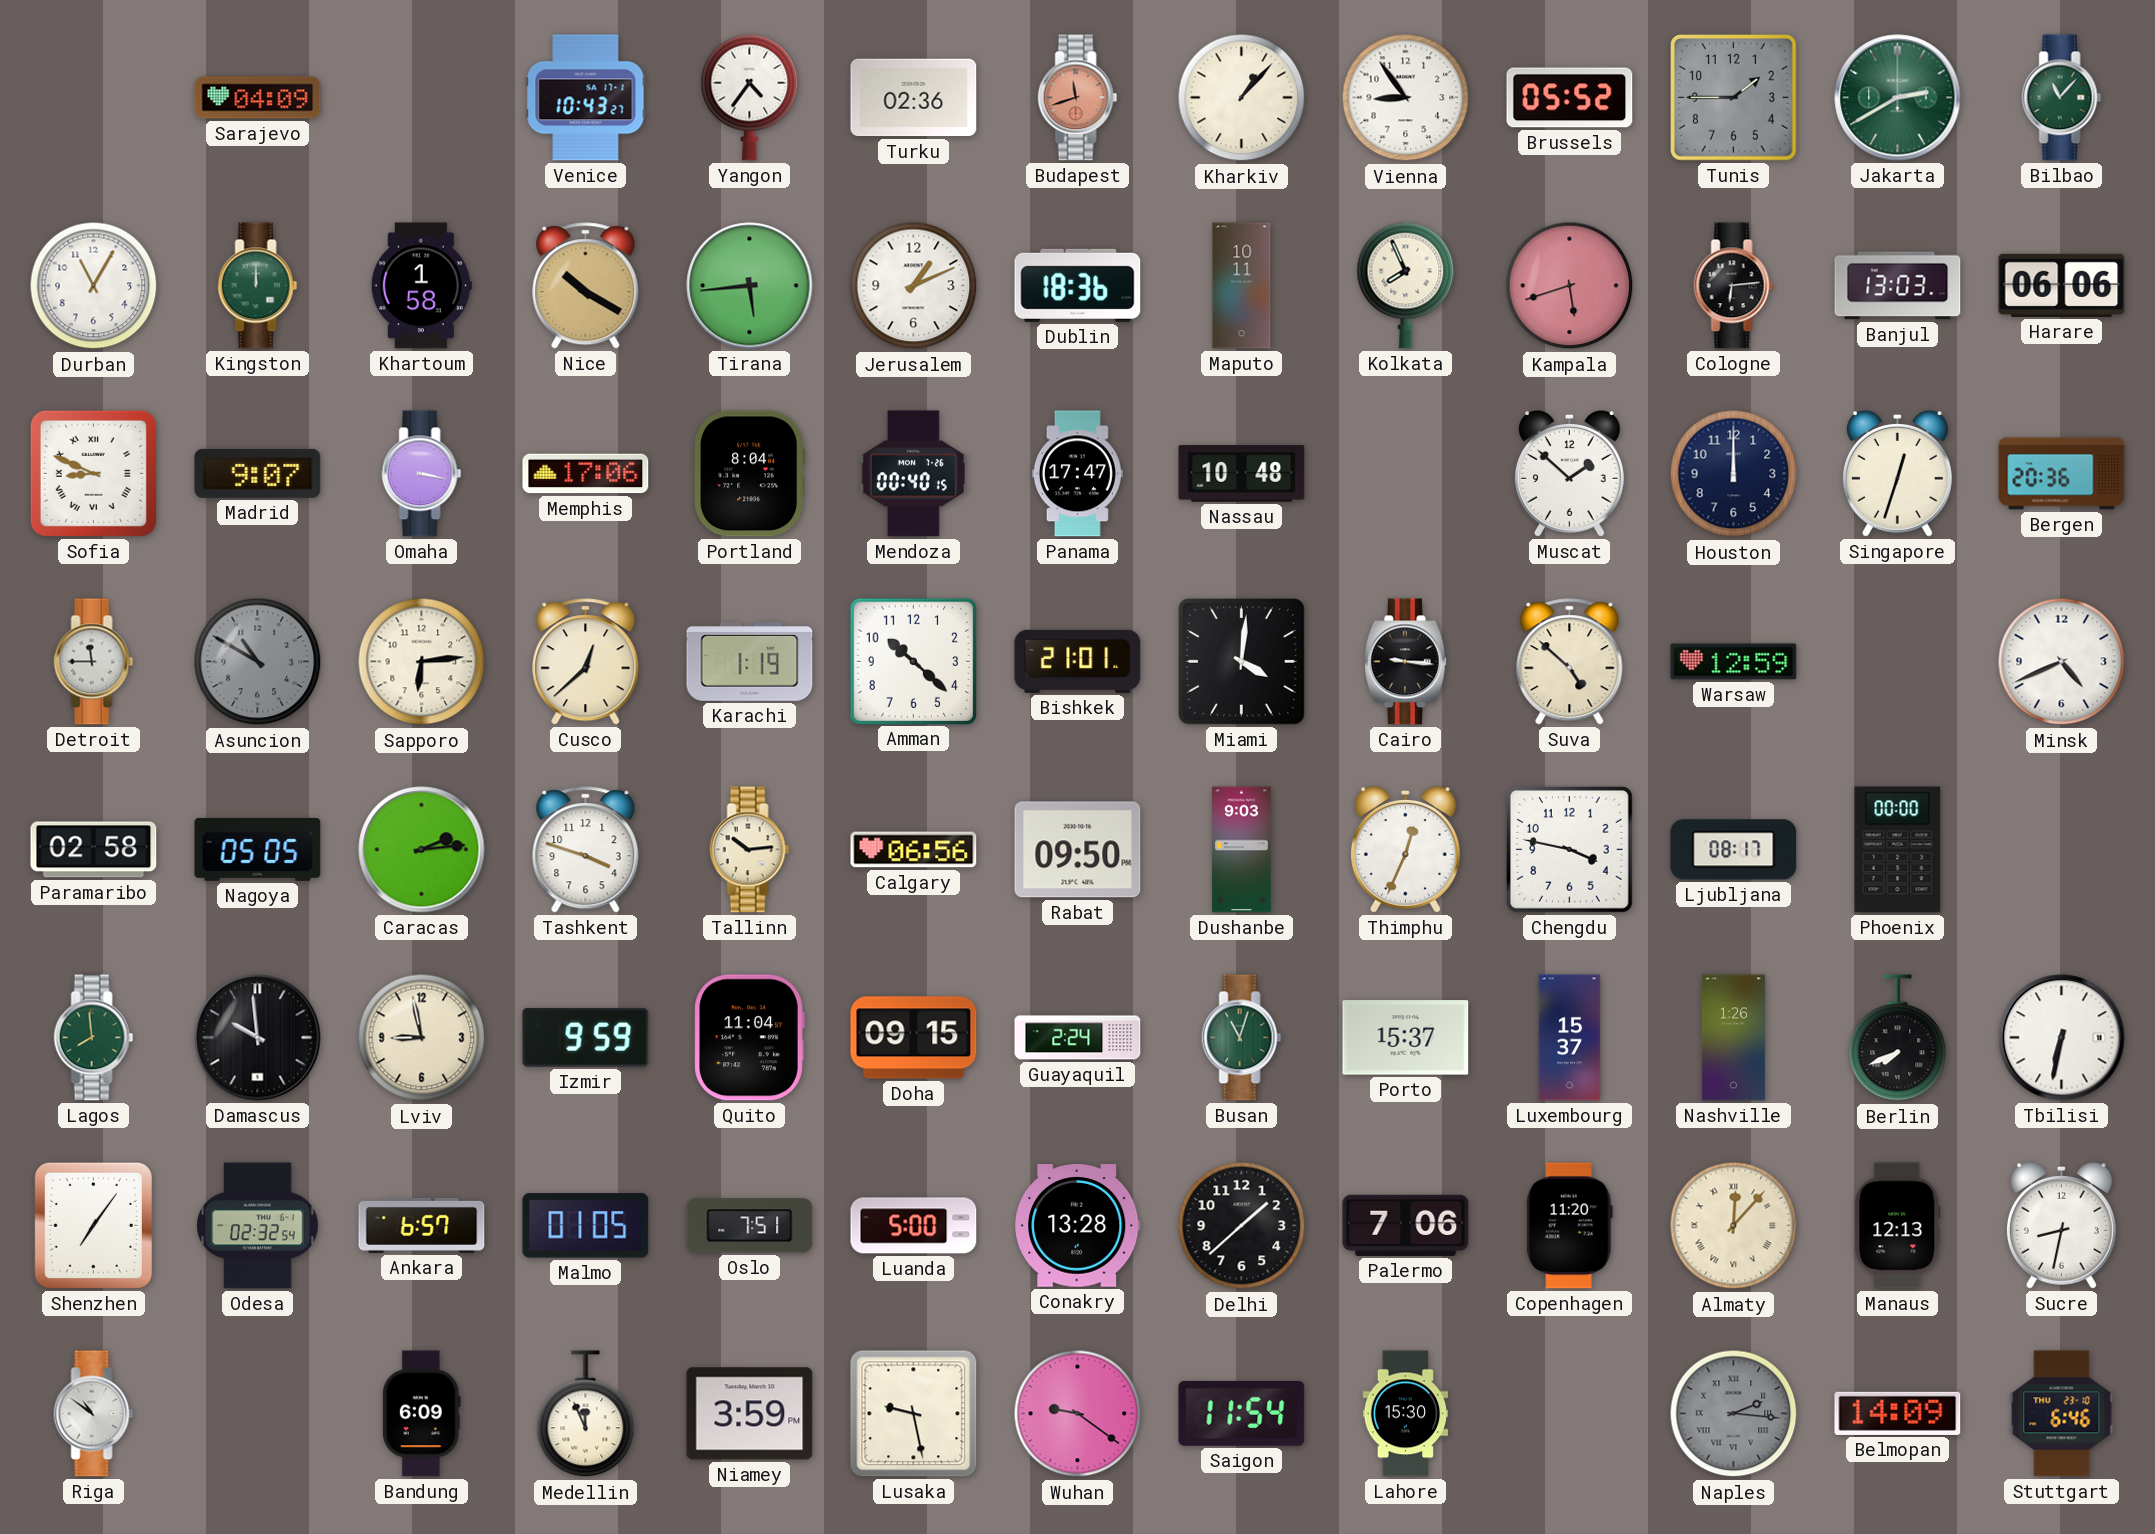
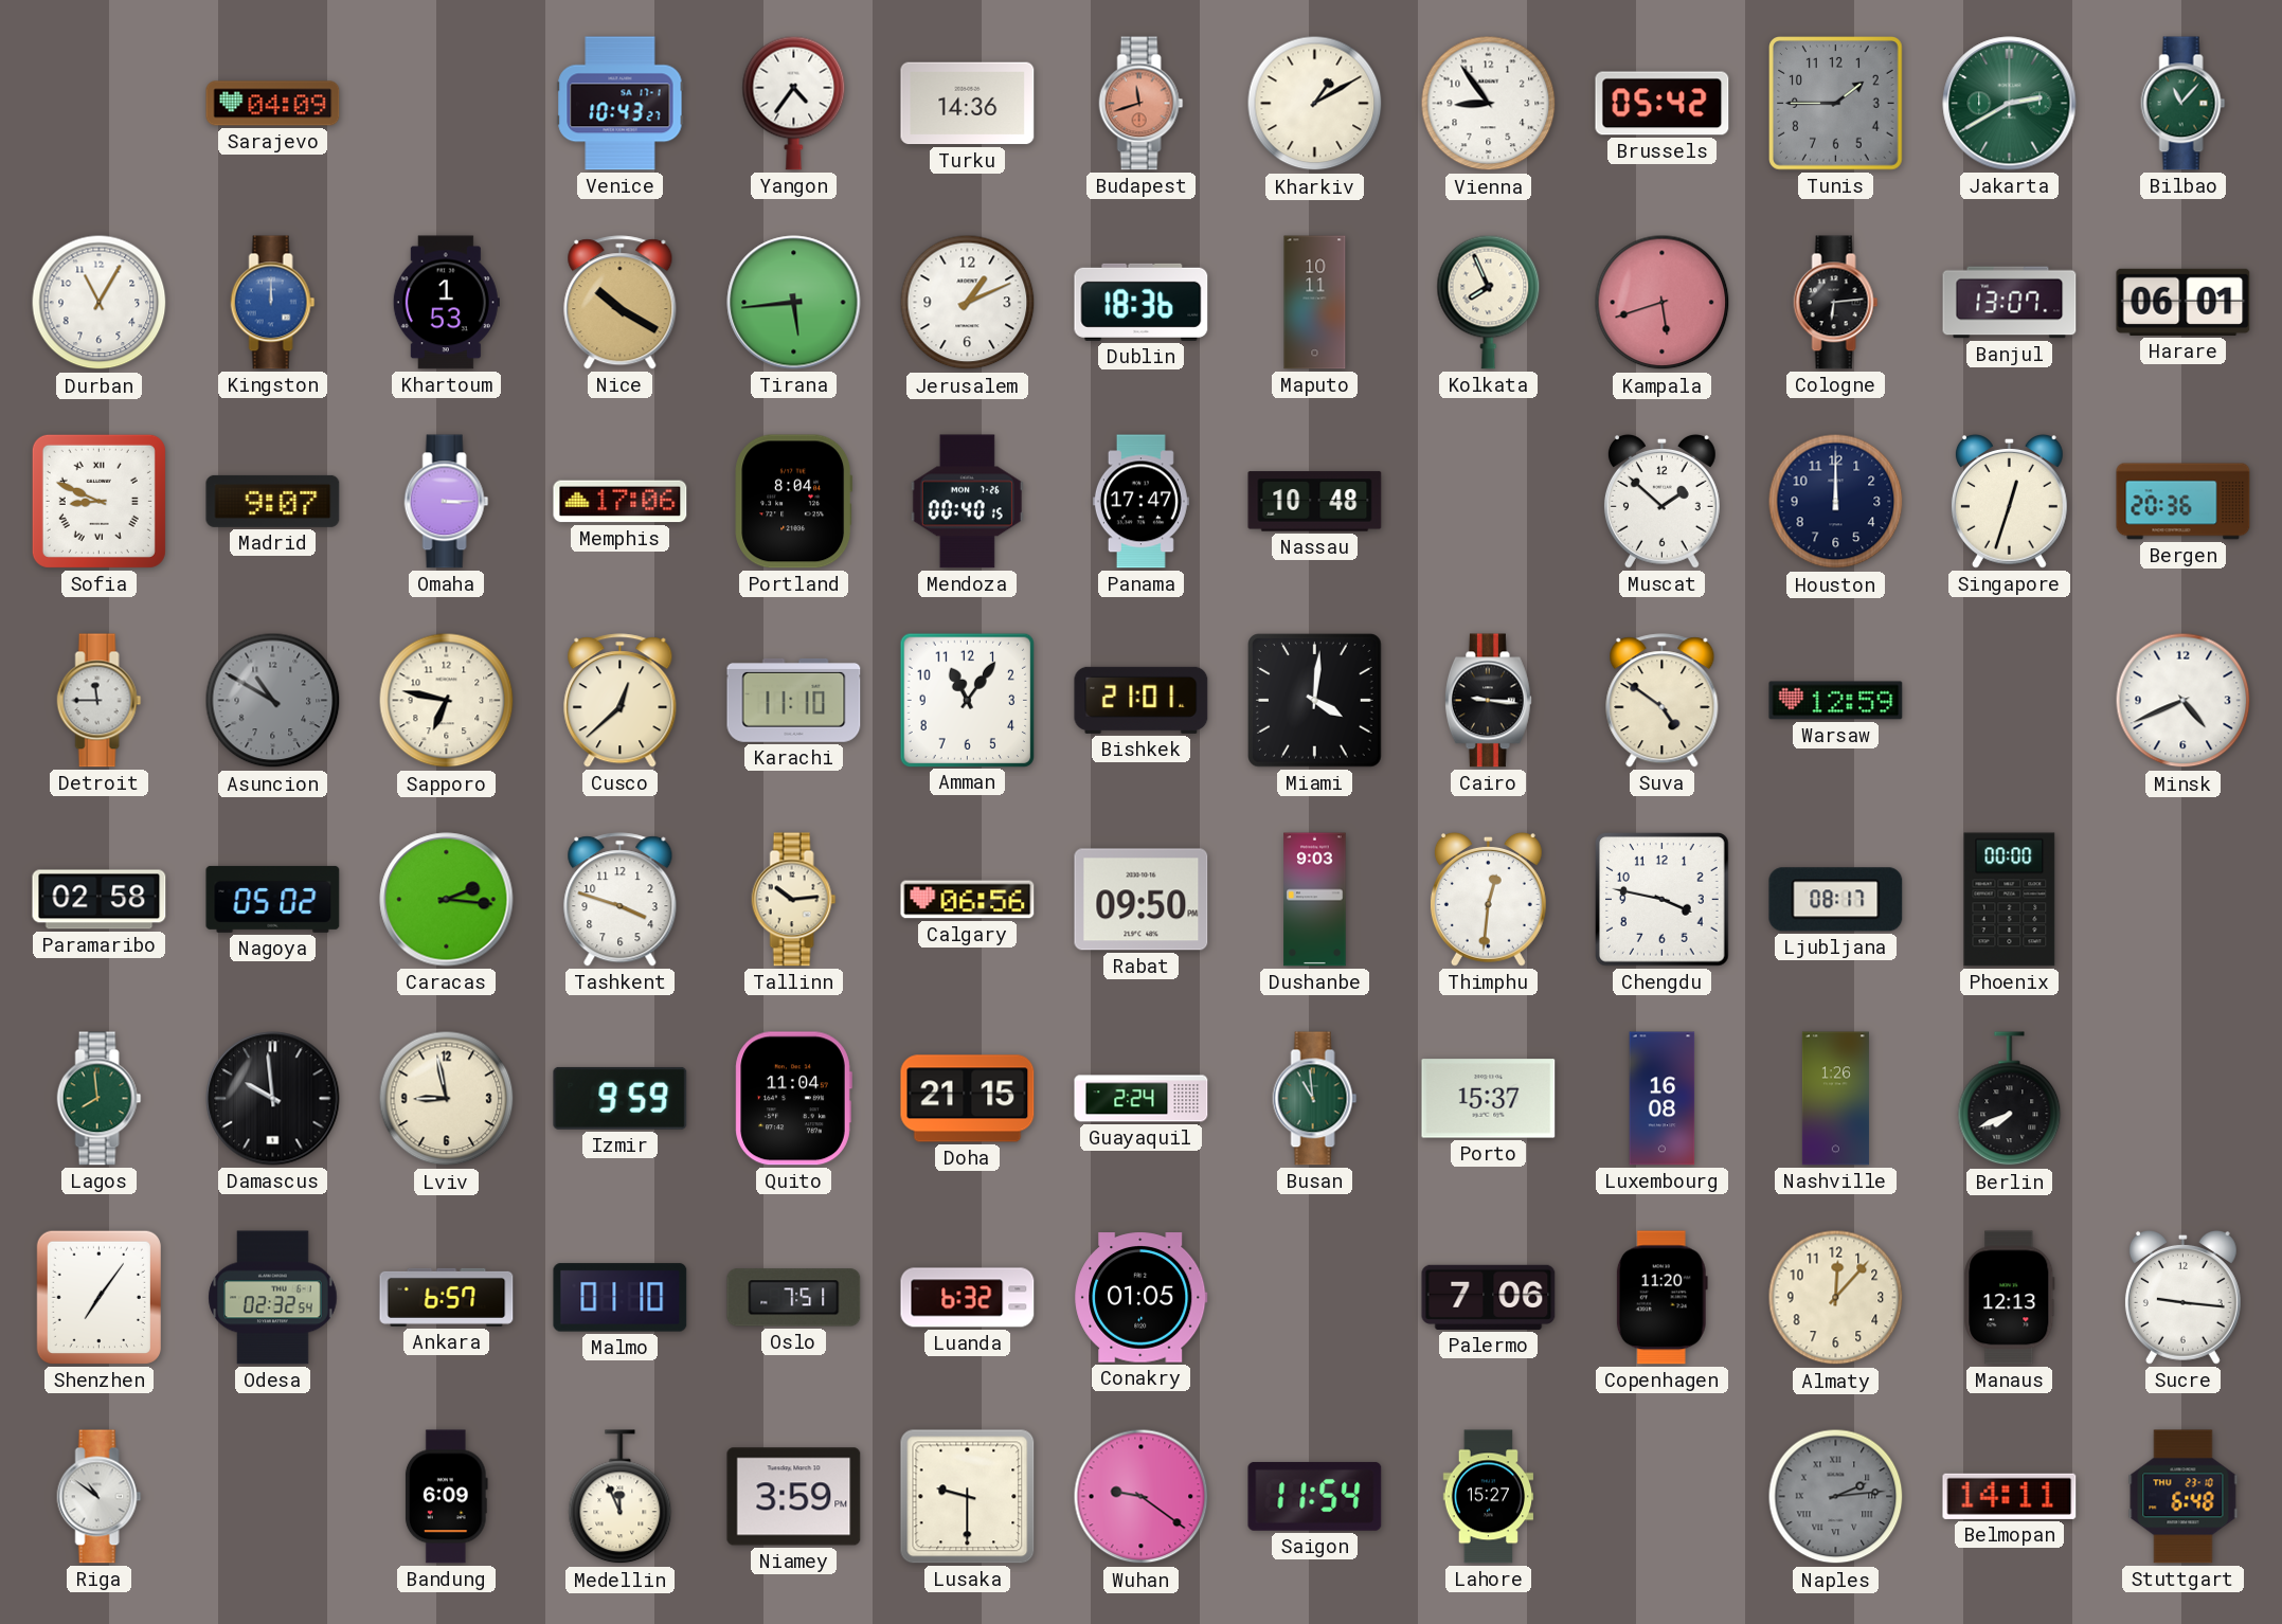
Turku: 02:36 -> 14:36 (968, 104)
Kharkiv: 1:07 -> 1:10 (1315, 104)
Brussels: 05:52 -> 05:42 (1663, 104)
Kingston dial: green -> blue (273, 303)
Khartoum: 1:58 -> 1:53 (446, 303)
Banjul: 13:03 -> 13:07 (2010, 303)
Harare: 06:06 -> 06:01 (2184, 302)
Omaha: 3:17 -> 3:15 (447, 502)
Sapporo: 6:14 -> 6:47 (447, 701)
Karachi: 1:19 -> 11:10 (794, 700)
Amman: 10:22 -> 11:06 (967, 700)
Suva: 4:52 -> 4:51 (1663, 701)
Nagoya: 05:05 -> 05:02 (273, 899)
Caracas: 2:14 -> 2:16 (447, 900)
Thimphu: 12:34 -> 12:31 (1488, 899)
Doha: 09:15 -> 21:15 (968, 1099)
Busan: 11:03 -> 10:59 (1315, 1099)
Luxembourg: 15:37 -> 16:08 (1663, 1099)
Tbilisi: 6:32 -> none (2062, 1038)
Malmo: 01:05 -> 01:10 (621, 1298)
Luanda: 5:00 -> 6:32 (968, 1298)
Conakry: 13:28 -> 01:05 (1142, 1298)
Delhi: 1:38 -> none (1242, 1226)
Almaty numerals: Roman -> Arabic (1836, 1298)
Sucre: 8:32 -> 9:16 (2182, 1297)
Lusaka: 9:28 -> 9:30 (968, 1497)
Lahore: 15:30 -> 15:27 (1489, 1497)
Naples: 2:16 -> 2:14 (1836, 1497)
Belmopan: 14:09 -> 14:11 (2010, 1496)
Stuttgart: 6:46 -> 6:48 (2184, 1497)
